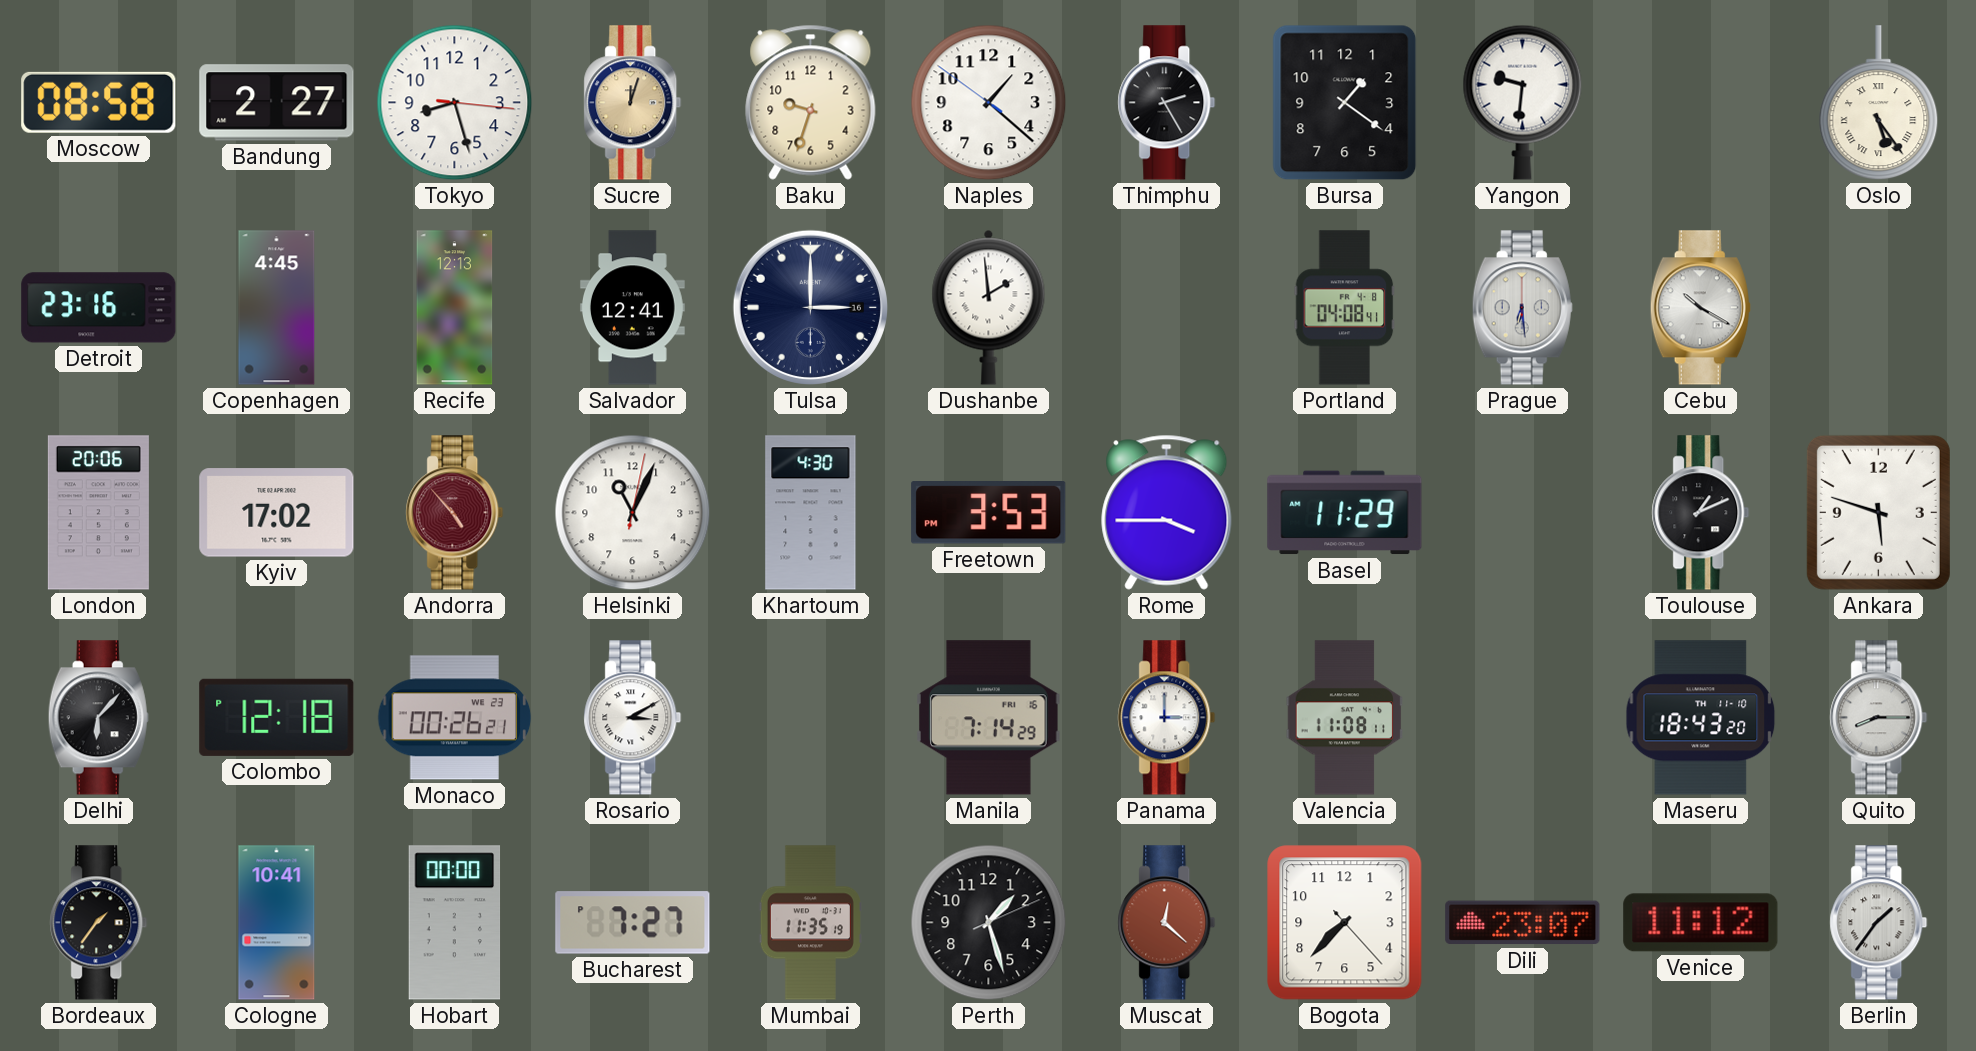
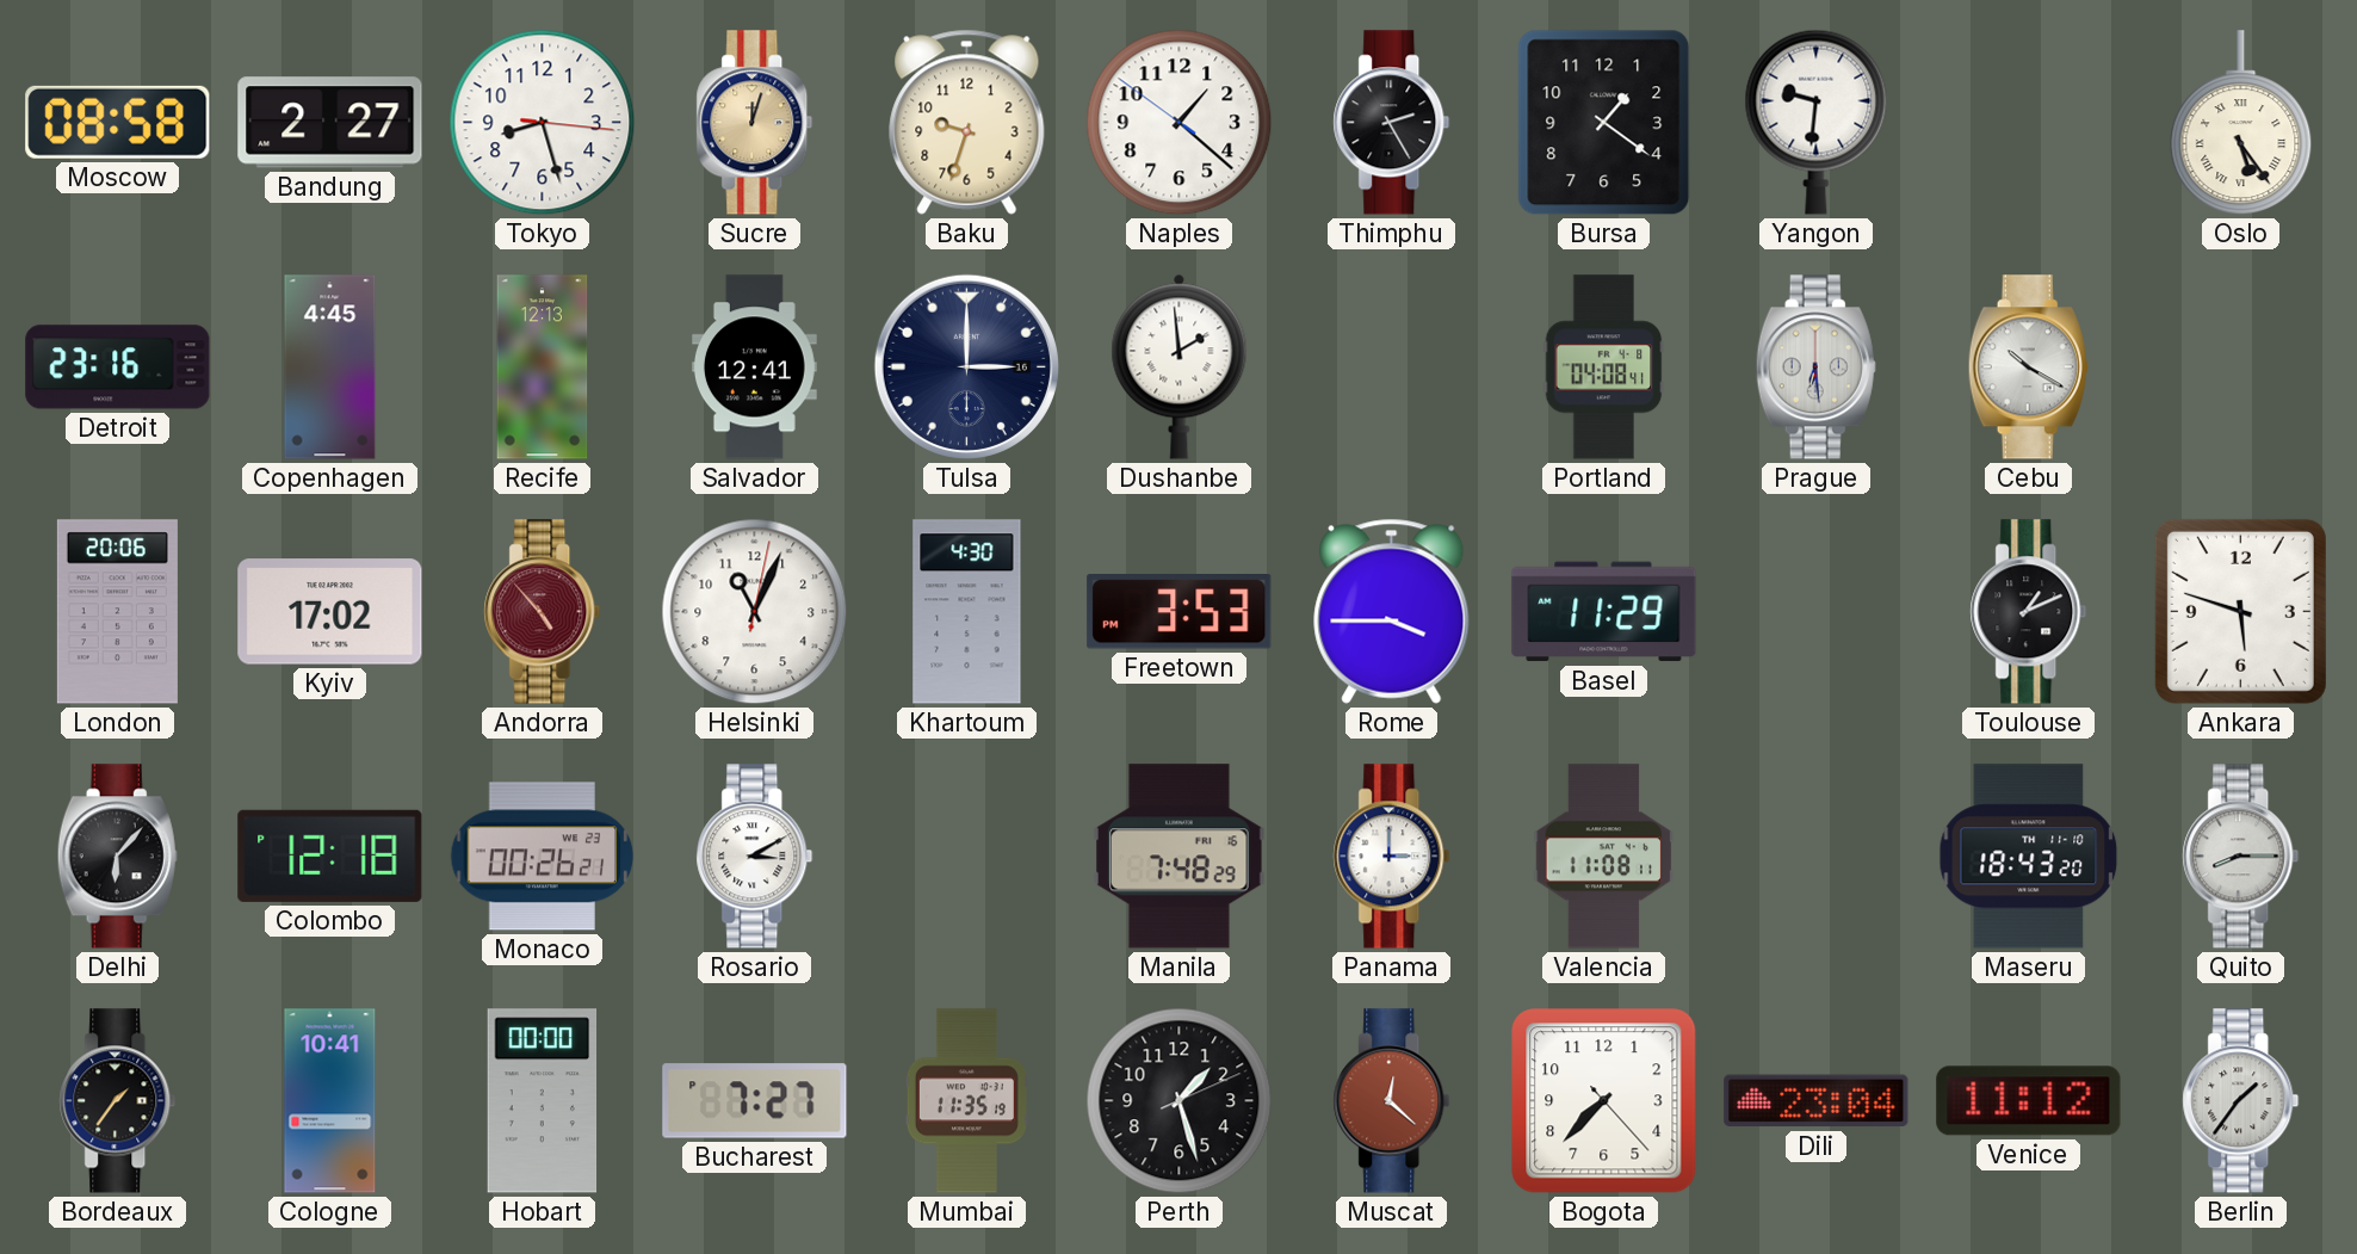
Manila: 7:14 -> 7:48 (1180, 857)
Dili: 23:07 -> 23:04 (1817, 1101)
